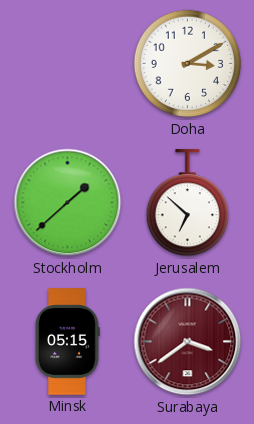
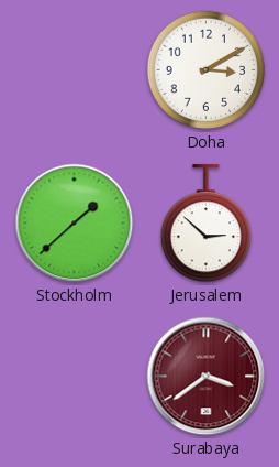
Jerusalem: 6:52 -> 2:52 (205, 224)
Minsk: 05:15 -> none (67, 342)
